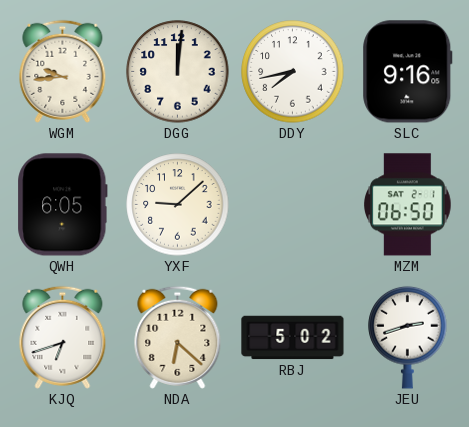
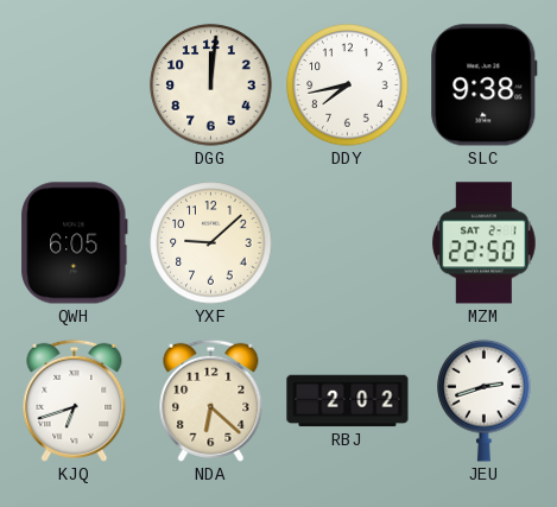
WGM: 9:44 -> none (63, 71)
SLC: 9:16 -> 9:38 (485, 85)
MZM: 06:50 -> 22:50 (485, 243)
RBJ: 5:02 -> 2:02 (348, 401)
